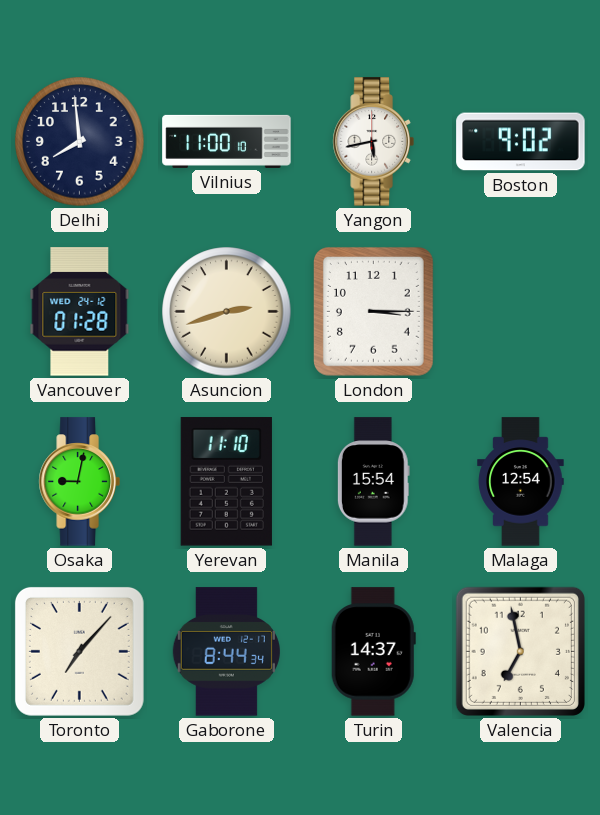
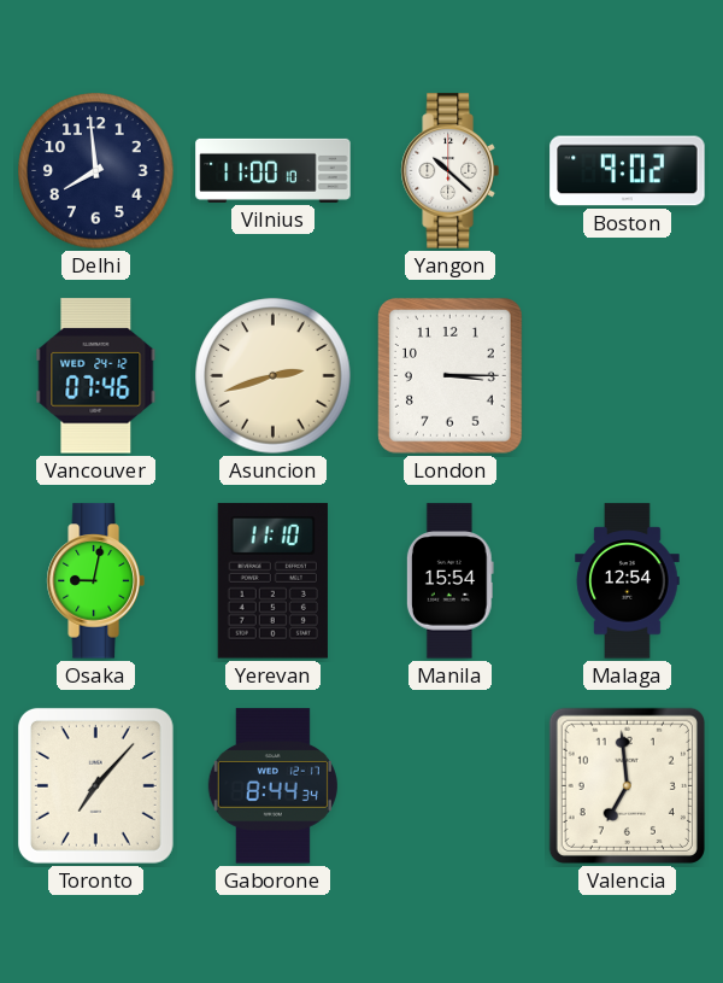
Yangon: 5:43 -> 10:22 (449, 171)
Vancouver: 01:28 -> 07:46 (96, 376)
Turin: 14:37 -> none (373, 652)
Valencia: 6:58 -> 6:59 (627, 785)
